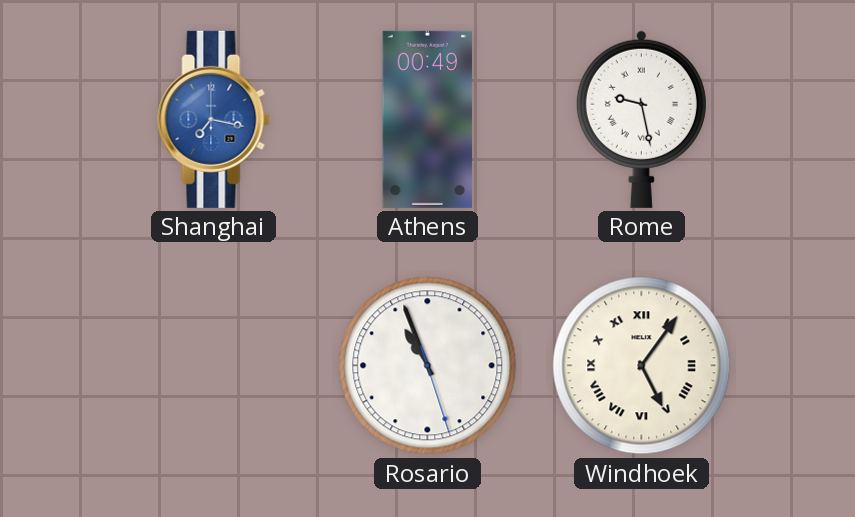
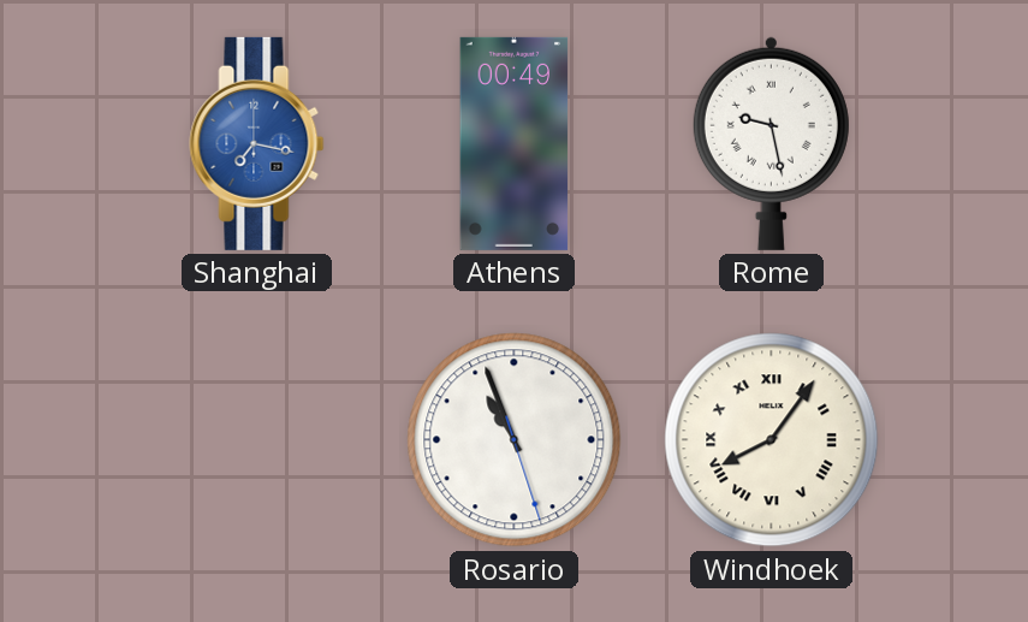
Windhoek: 5:06 -> 8:06 (772, 440)
